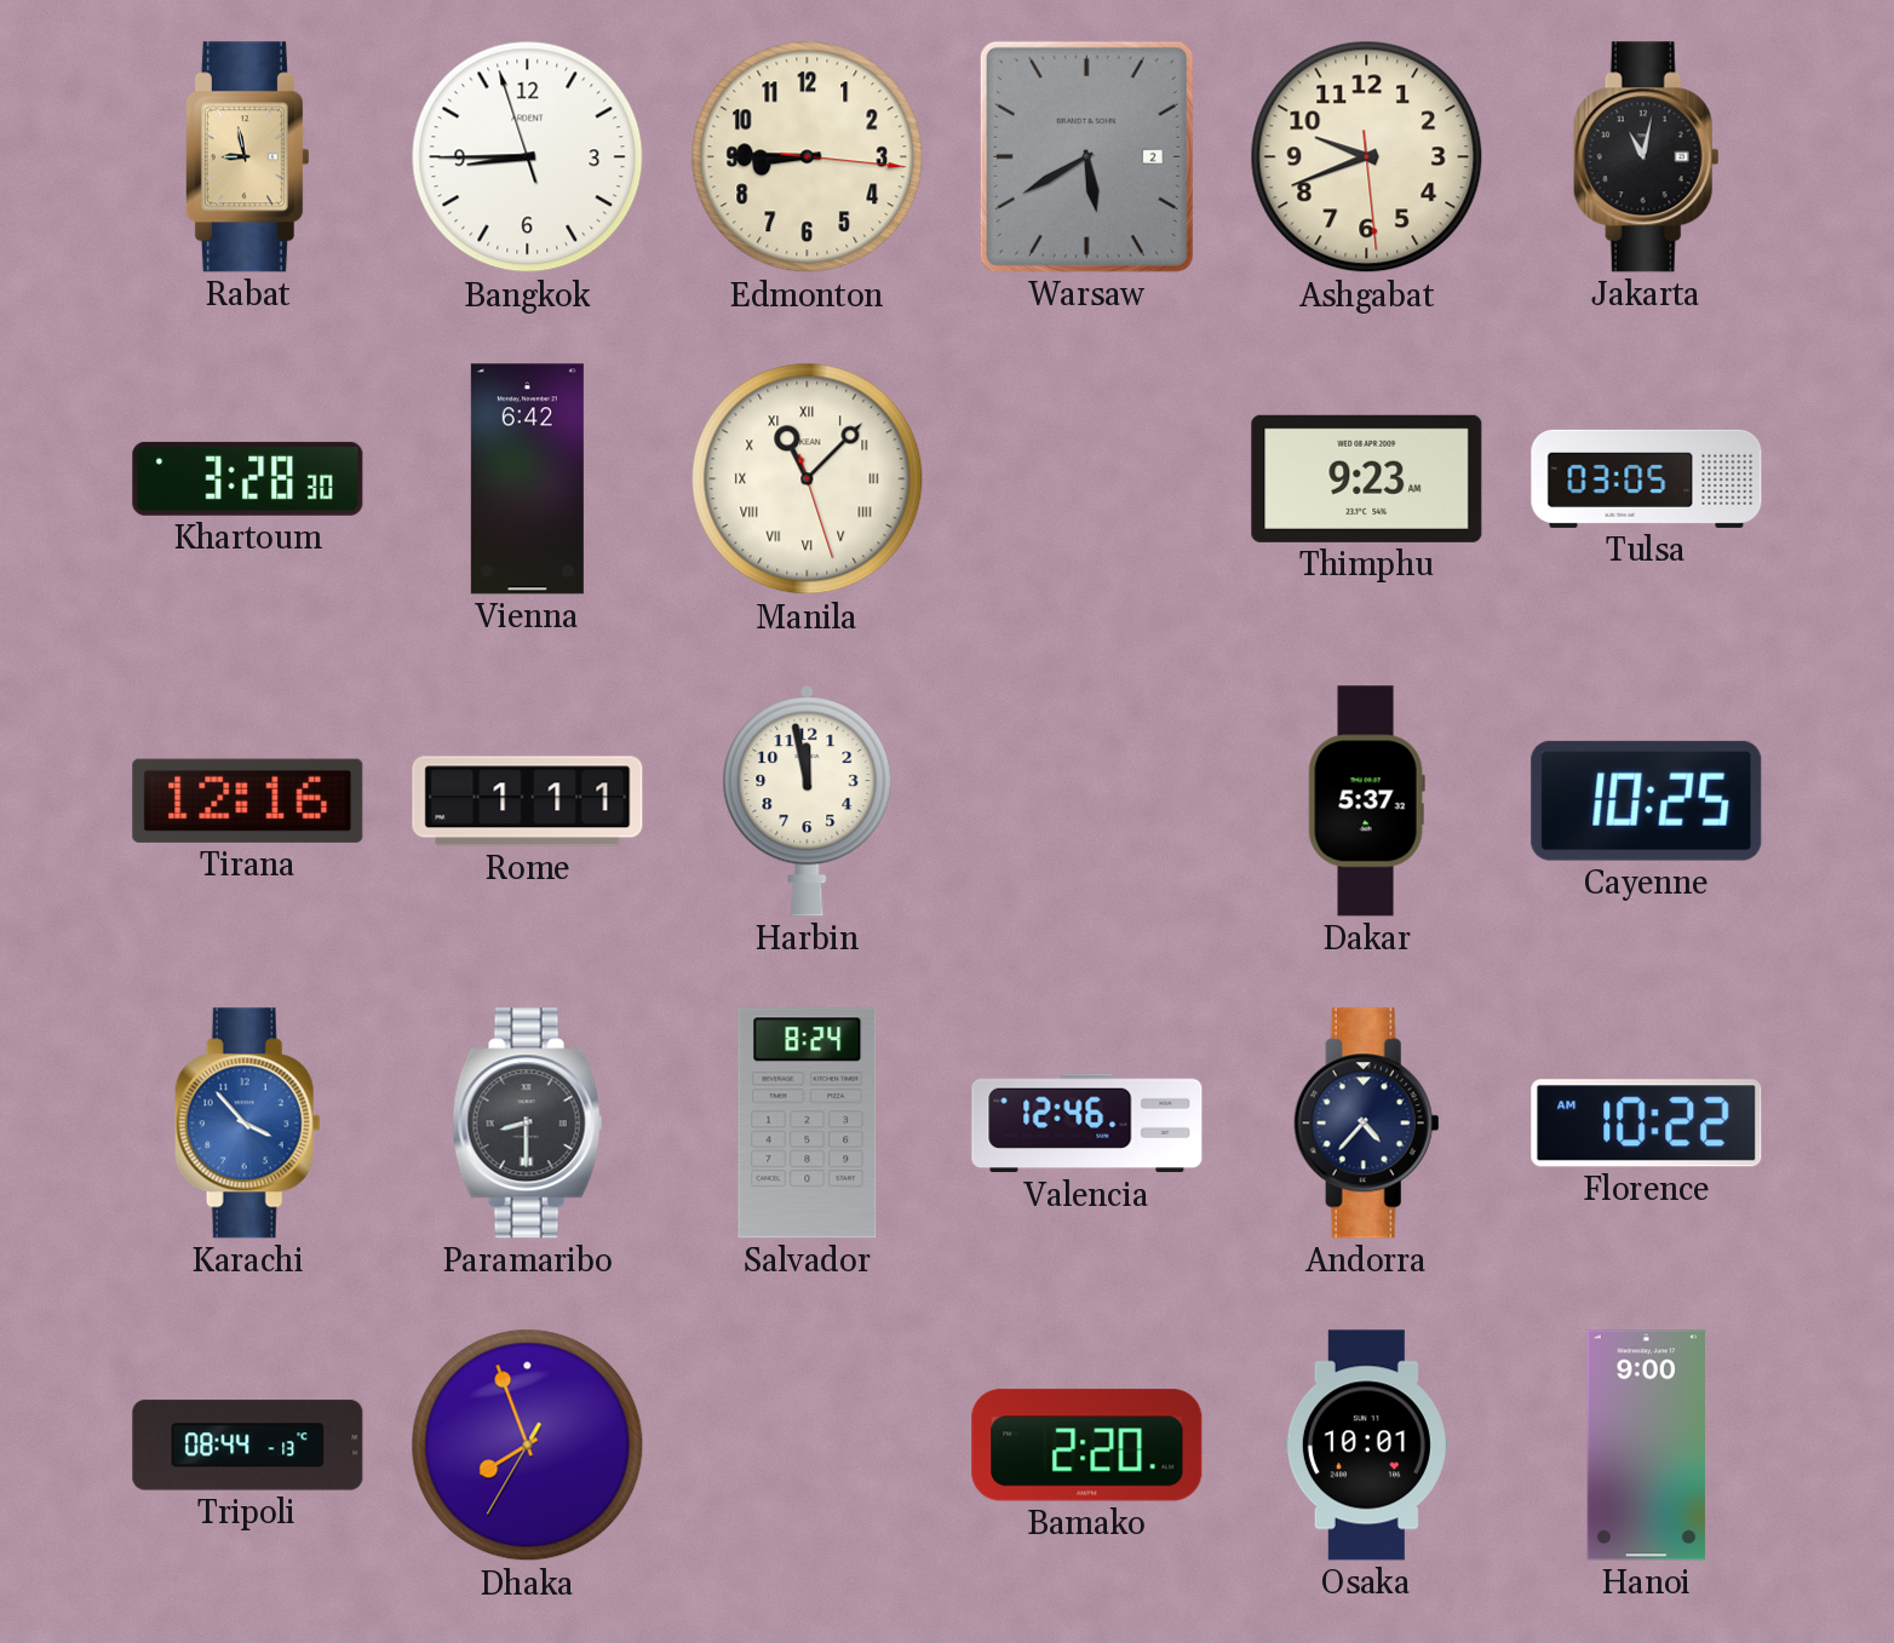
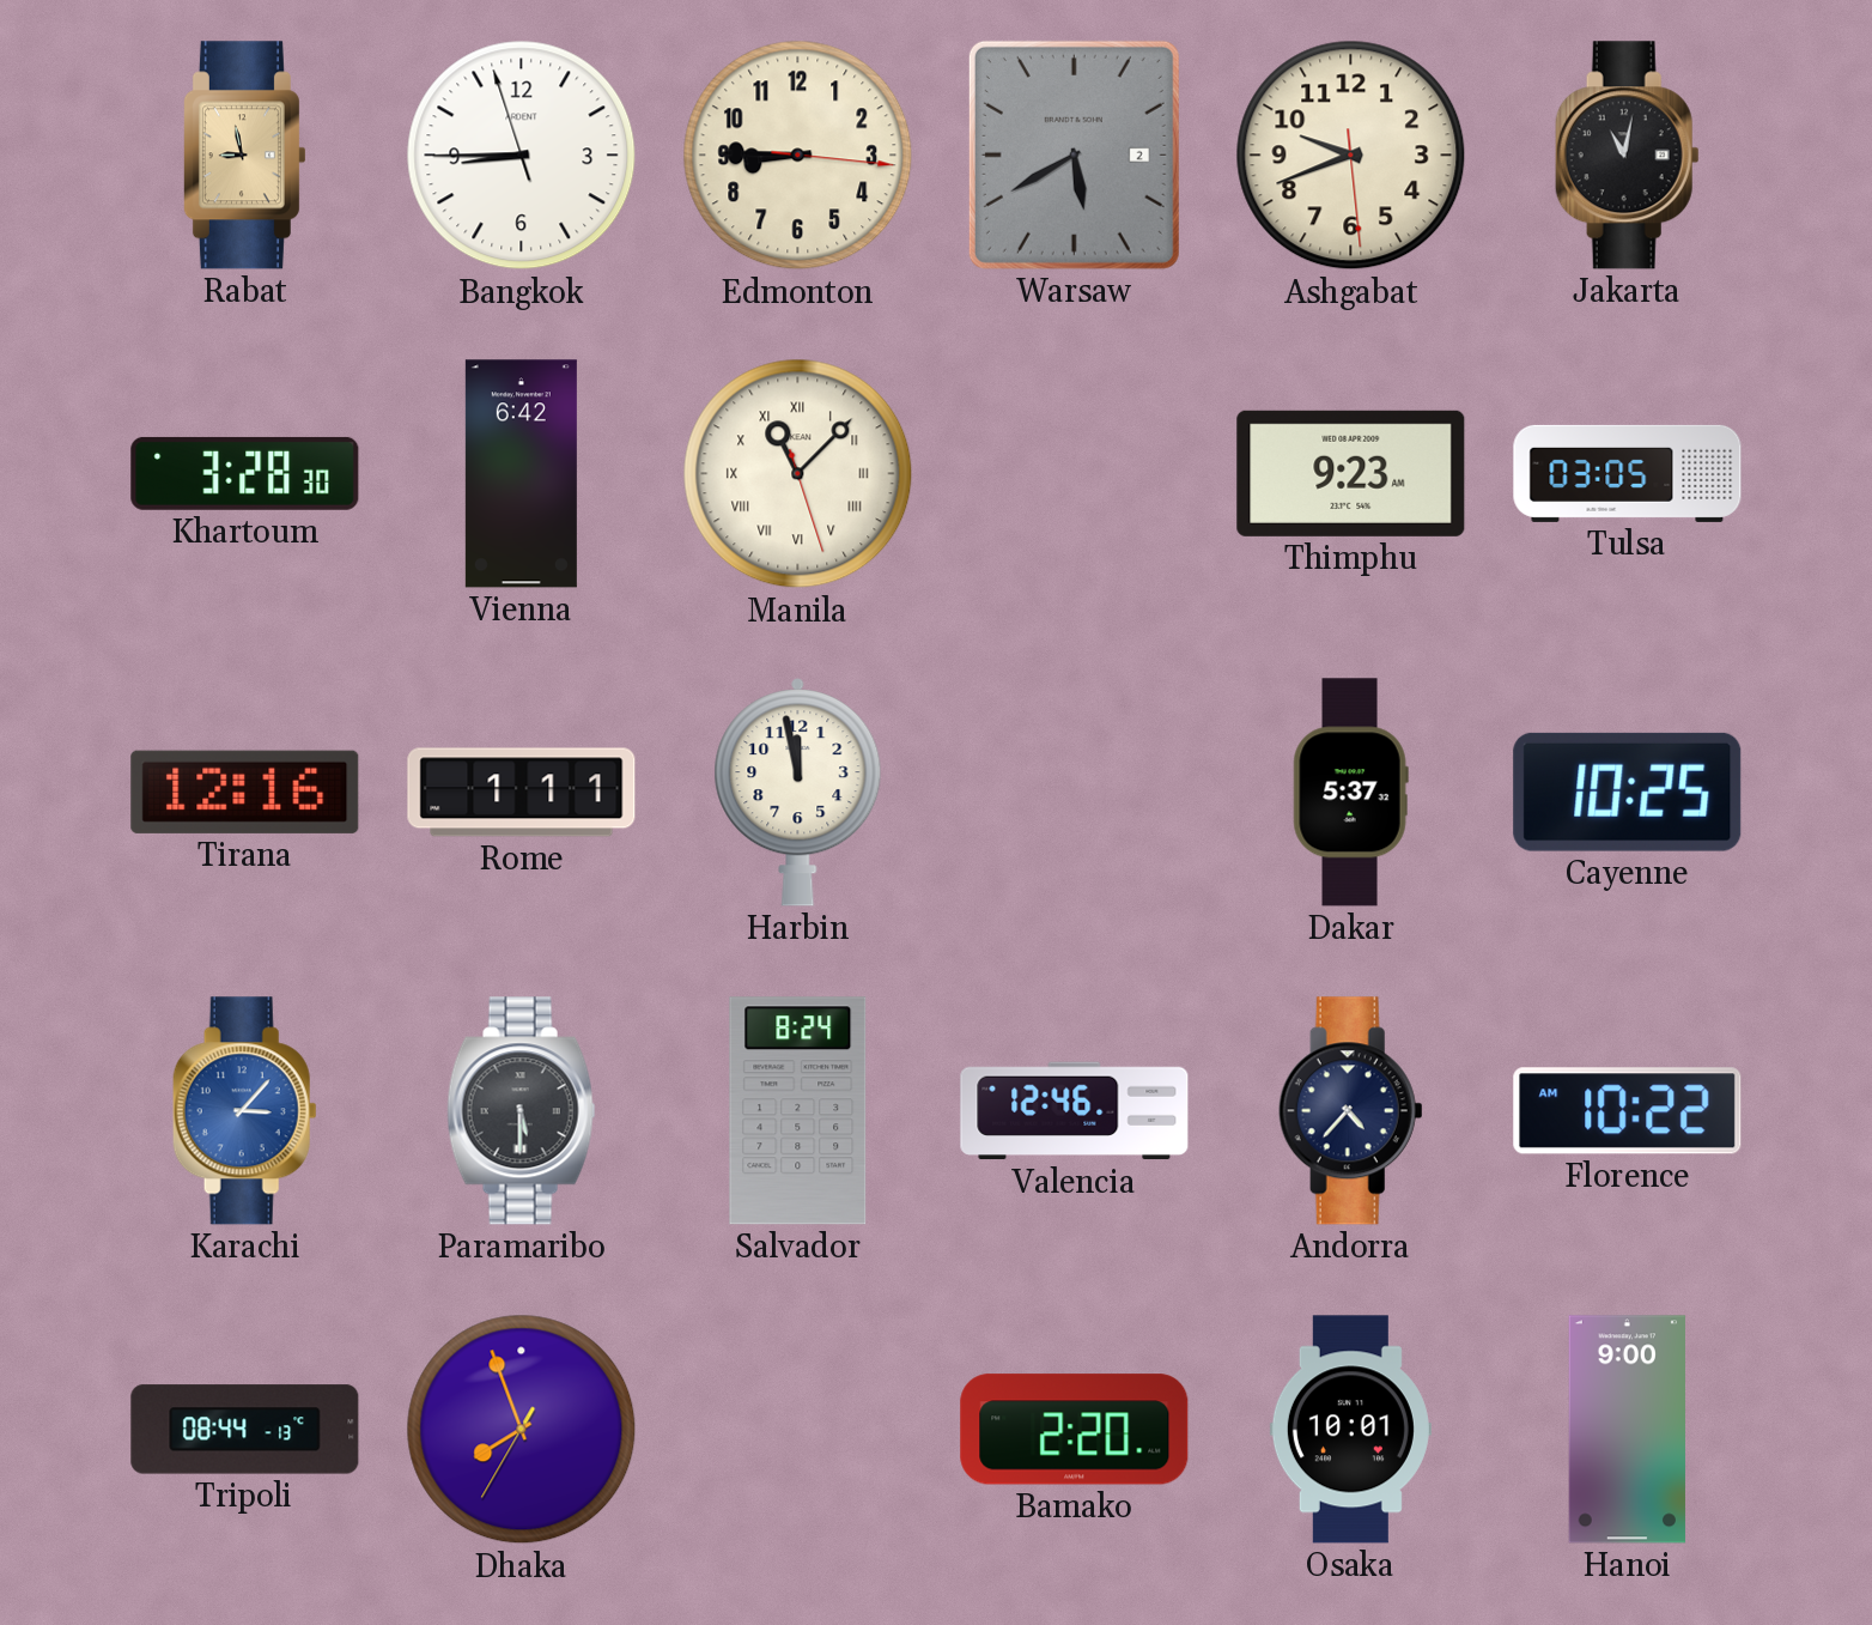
Karachi: 3:53 -> 3:07 (244, 1111)
Paramaribo: 8:30 -> 5:30 (522, 1111)
